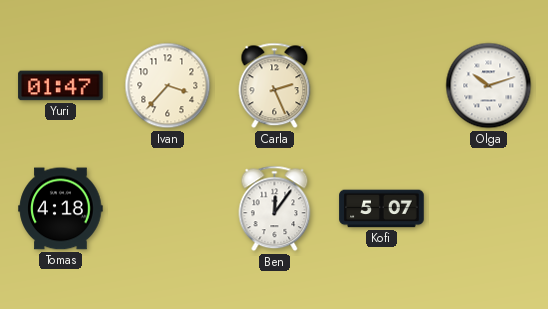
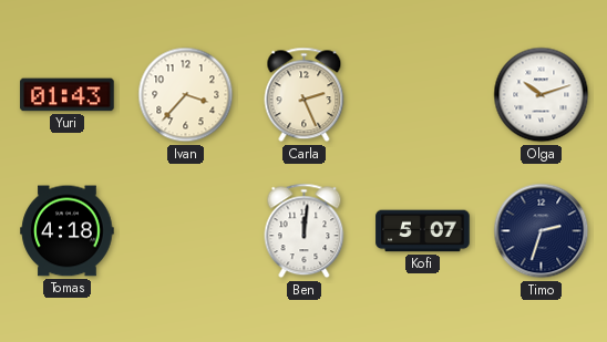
Yuri: 01:47 -> 01:43 (68, 95)
Ben: 12:06 -> 12:01 (305, 231)
Timo: none -> 2:33 (542, 231)
